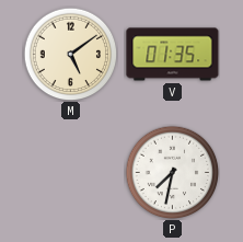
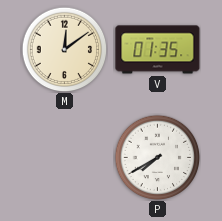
M: 5:09 -> 12:09 (64, 49)
P: 7:32 -> 7:40 (157, 157)
